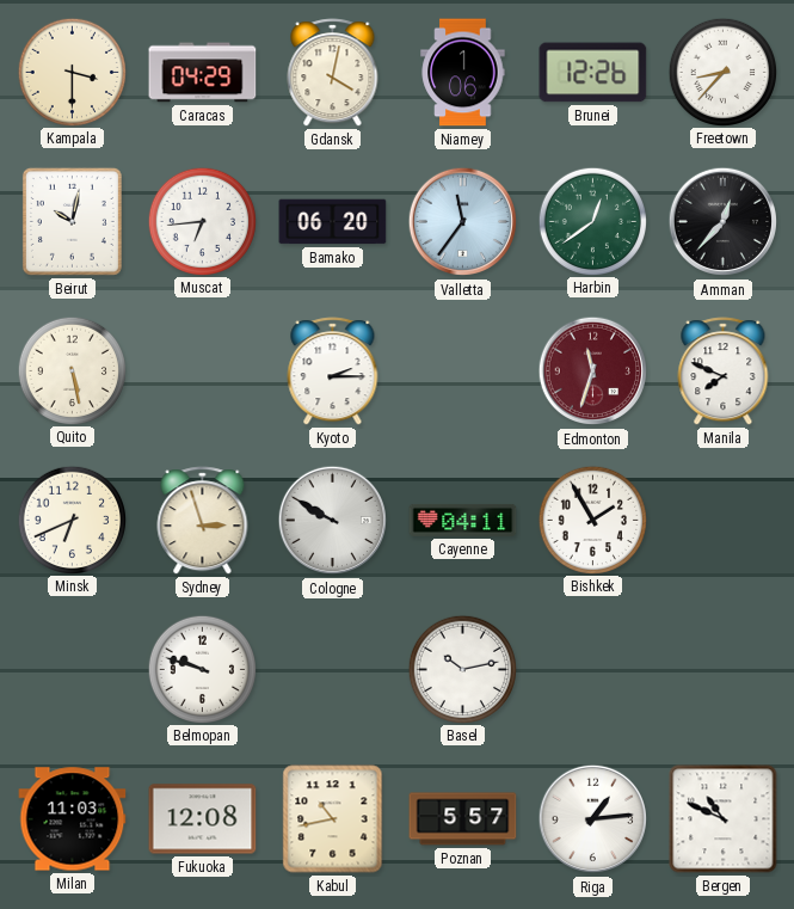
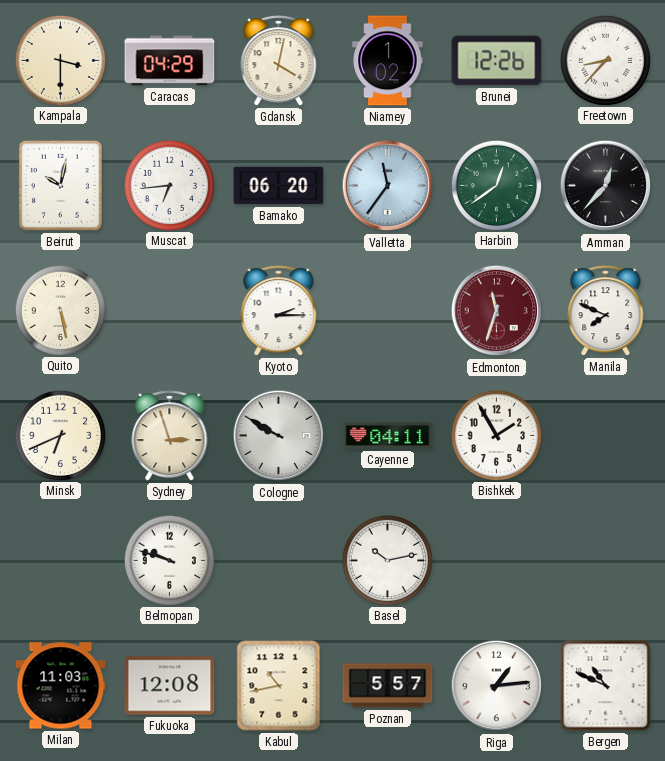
Niamey: 1:06 -> 1:02 (388, 61)
